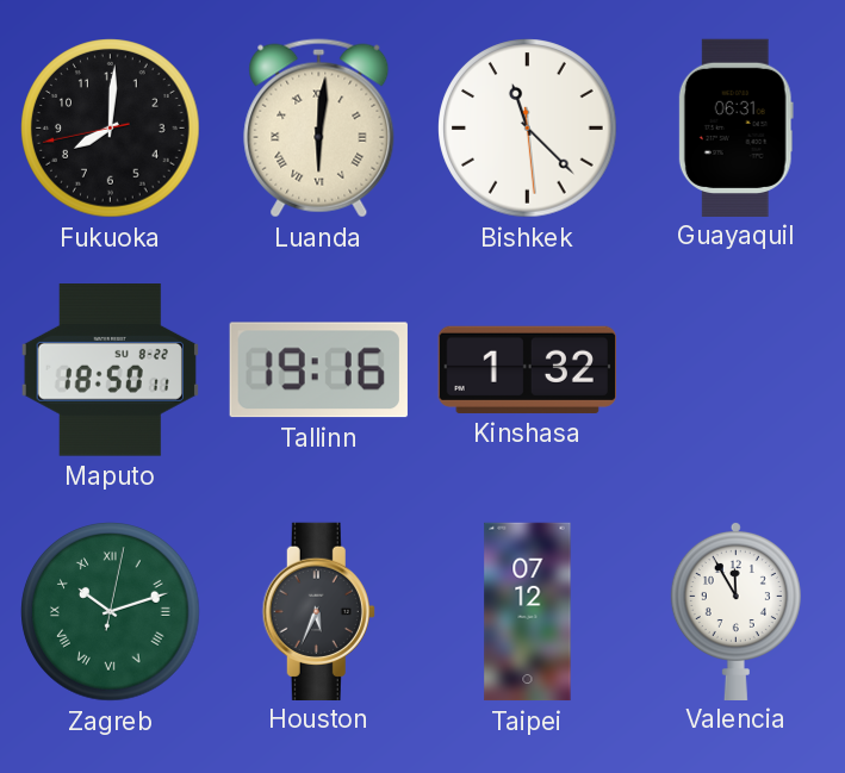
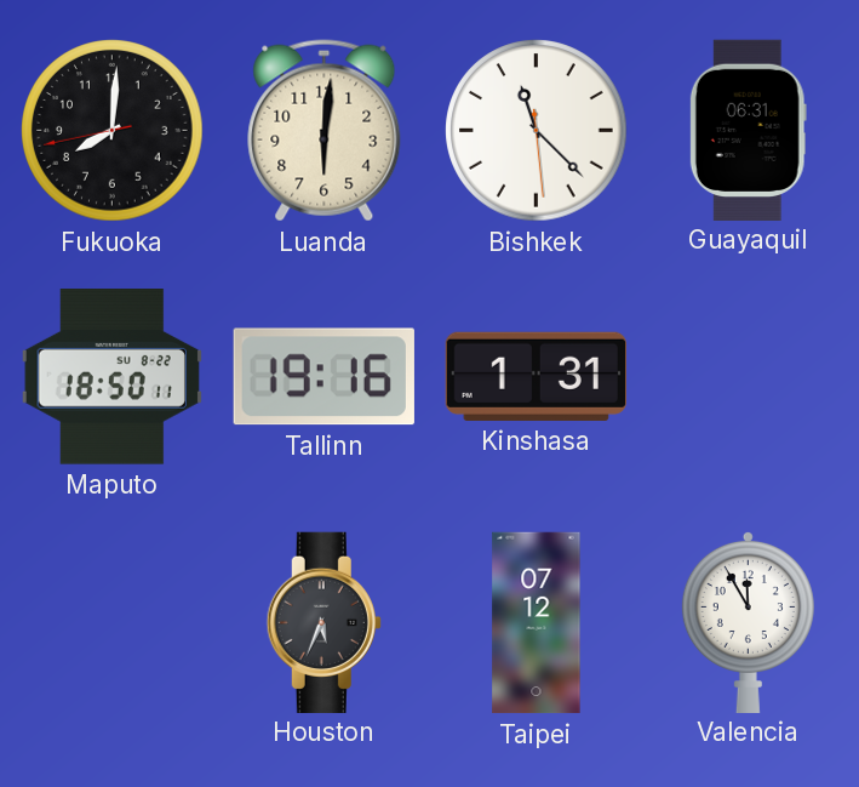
Luanda numerals: Roman -> Arabic (325, 131)
Kinshasa: 1:32 -> 1:31 (536, 376)
Zagreb: 10:12 -> none (111, 612)
